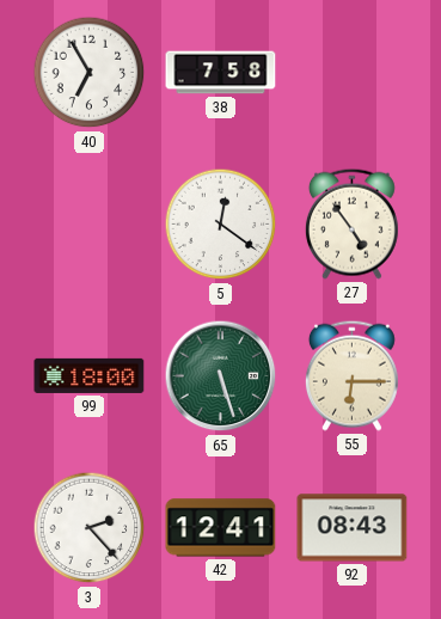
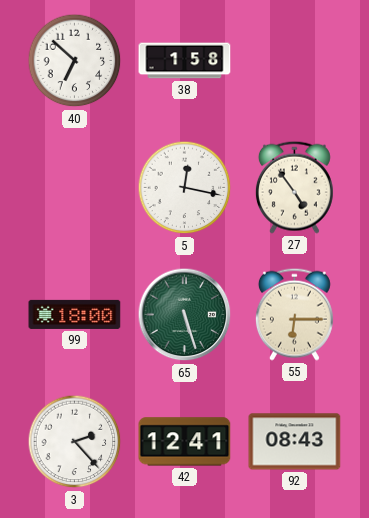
40: 6:55 -> 6:52 (75, 61)
38: 7:58 -> 1:58 (185, 61)
5: 12:21 -> 12:17 (185, 188)
